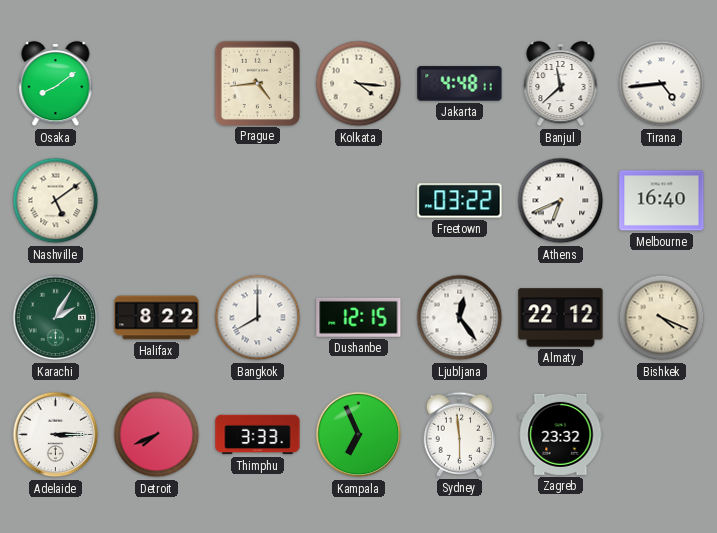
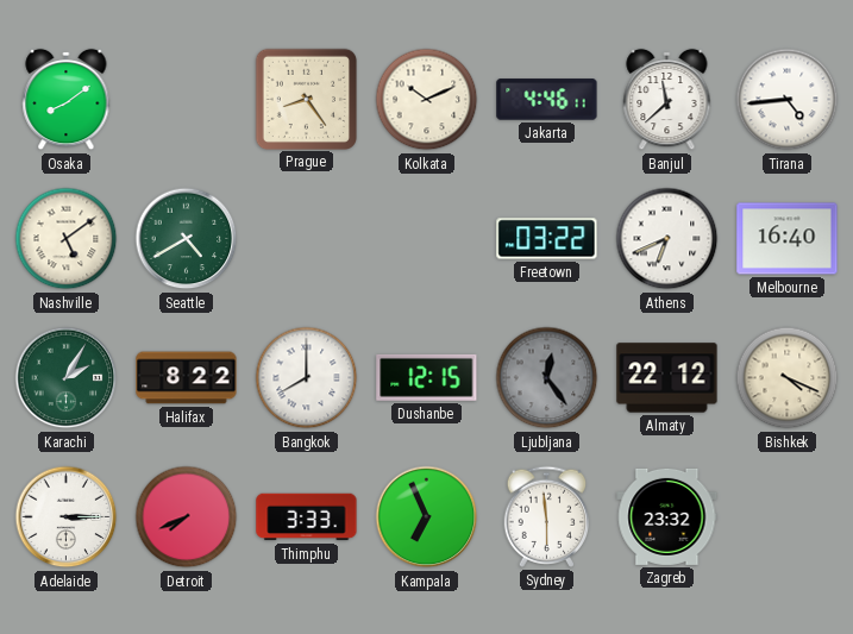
Prague: 4:44 -> 8:24 (306, 99)
Kolkata: 4:16 -> 10:11 (427, 100)
Jakarta: 4:48 -> 4:46 (547, 100)
Seattle: none -> 4:40 (187, 239)
Ljubljana dial: white -> grey (547, 378)
